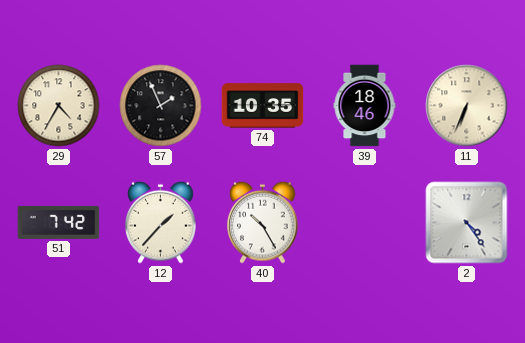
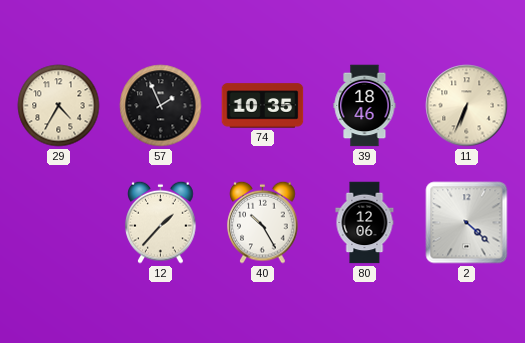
51: 7:42 -> none (59, 222)
80: none -> 12:06 (365, 223)
2: 4:24 -> 4:22 (467, 223)
